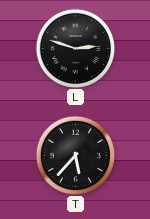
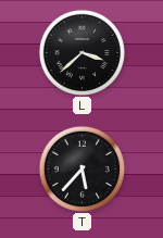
L: 2:48 -> 3:38 (81, 52)
